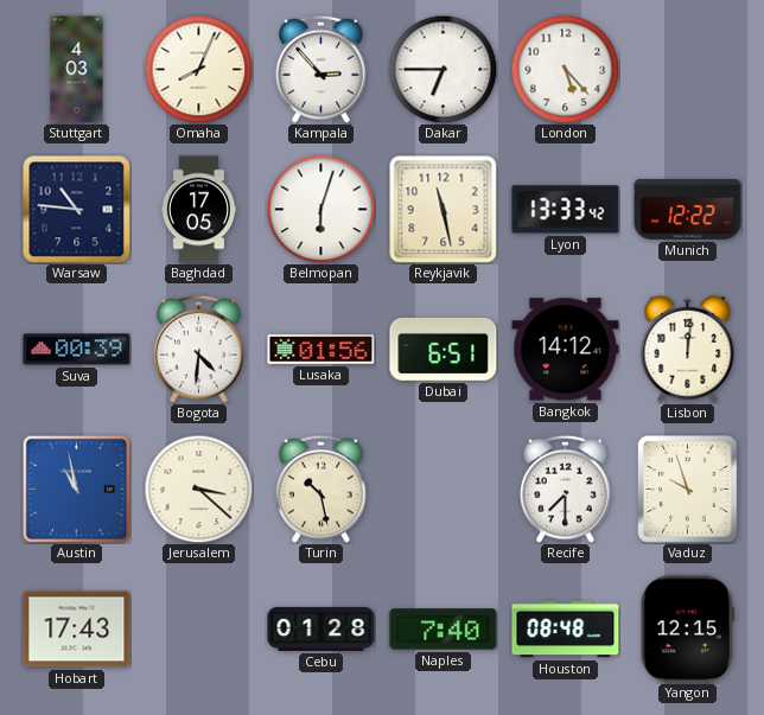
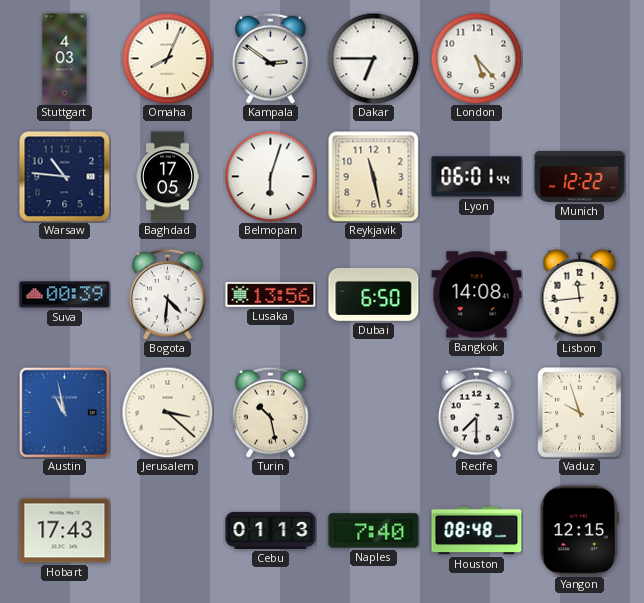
Kampala: 2:53 -> 2:51 (271, 58)
Lyon: 13:33 -> 06:01 (477, 177)
Lusaka: 01:56 -> 13:56 (271, 294)
Dubai: 6:51 -> 6:50 (374, 294)
Bangkok: 14:12 -> 14:08 (477, 295)
Lisbon: 12:01 -> 11:44 (580, 294)
Cebu: 01:28 -> 01:13 (271, 530)
